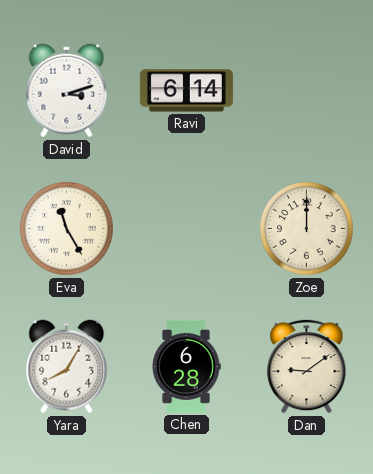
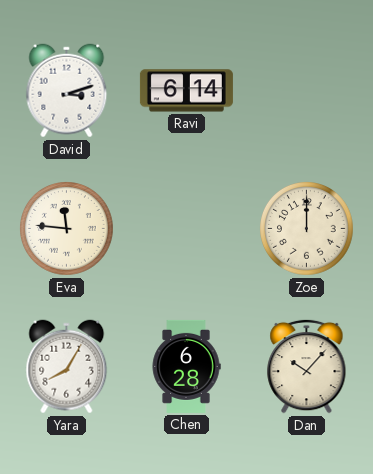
Eva: 11:25 -> 11:46 (67, 229)
Dan: 9:09 -> 10:07 (307, 366)
